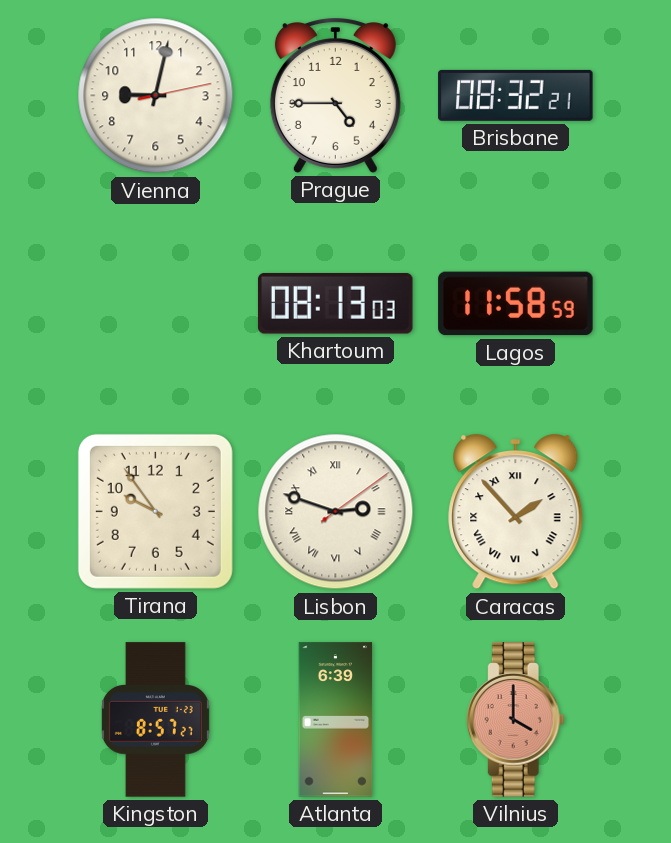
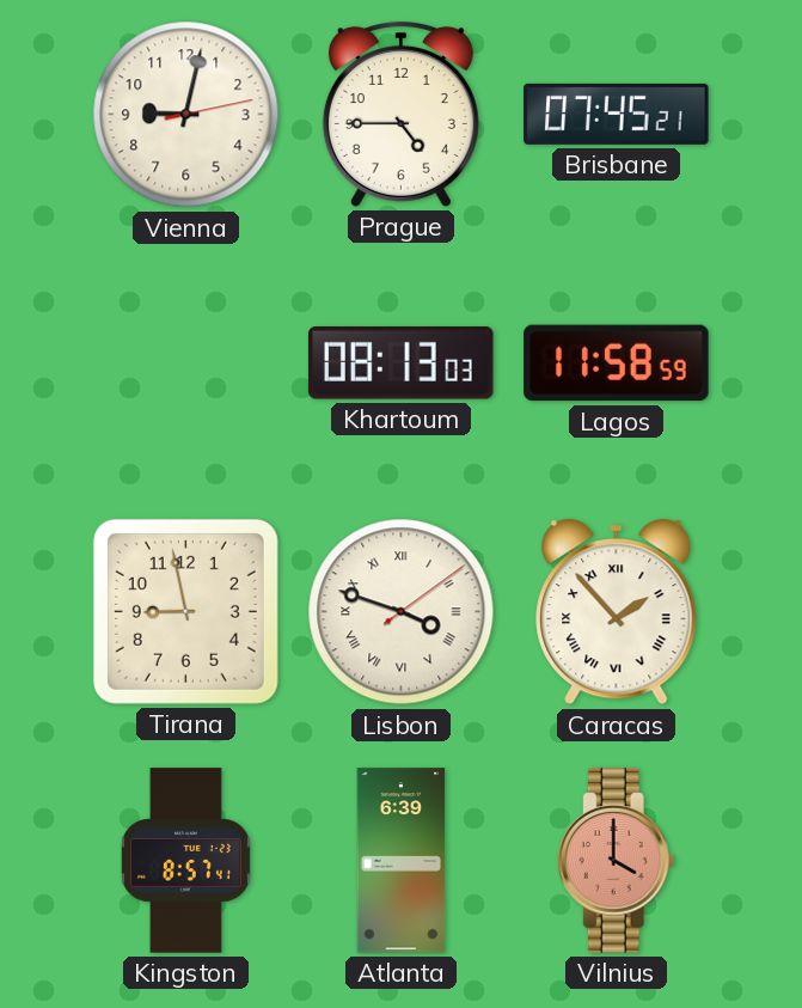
Brisbane: 08:32 -> 07:45 (617, 114)
Tirana: 9:54 -> 8:58 (185, 611)
Lisbon: 2:48 -> 3:48 (402, 612)
Kingston: 8:57:27 -> 8:57:41 (185, 861)
